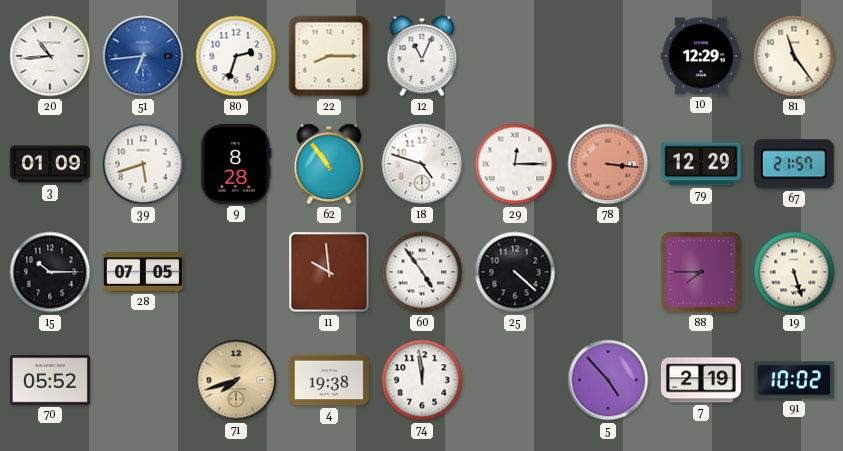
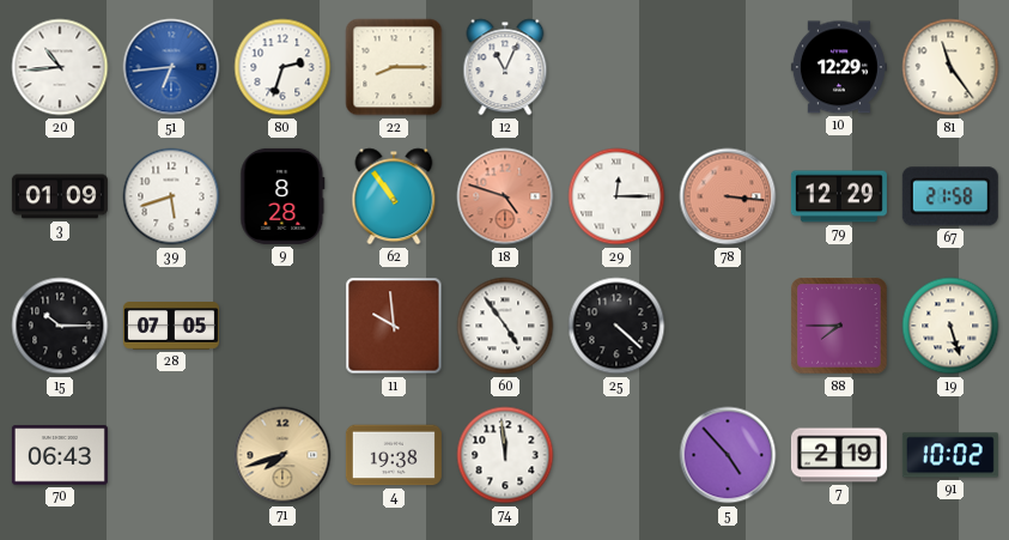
18 dial: white -> salmon (505, 196)
67: 21:57 -> 21:58 (950, 196)
70: 05:52 -> 06:43 (60, 455)
